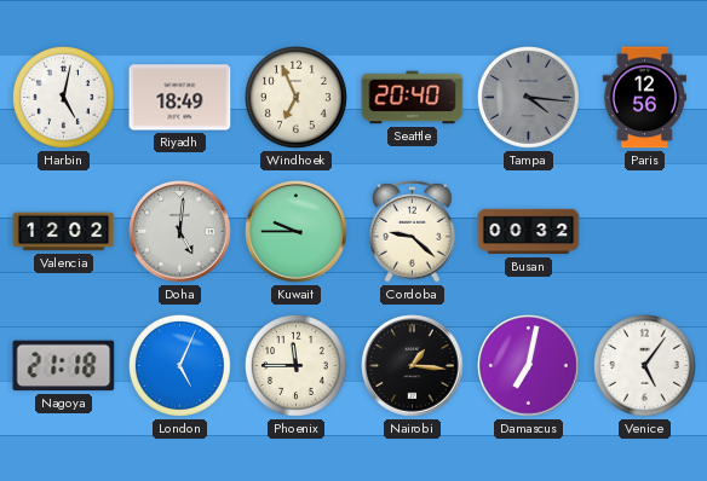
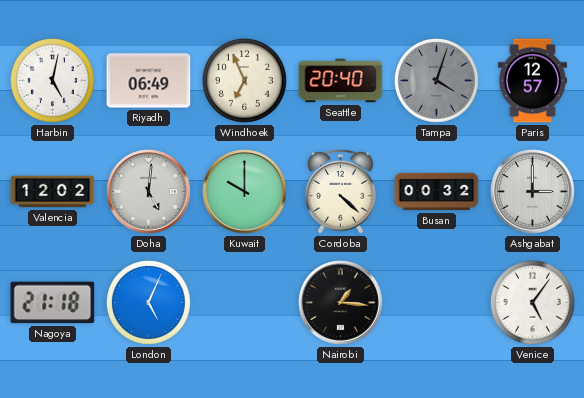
Riyadh: 18:49 -> 06:49 (149, 81)
Tampa: 4:16 -> 4:03 (436, 80)
Paris: 12:56 -> 12:57 (532, 81)
Kuwait: 9:45 -> 10:00 (245, 192)
Cordoba: 9:22 -> 4:22 (341, 192)
Ashgabat: none -> 3:00 (533, 192)
Phoenix: 11:45 -> none (295, 365)
Damascus: 7:02 -> none (529, 366)
